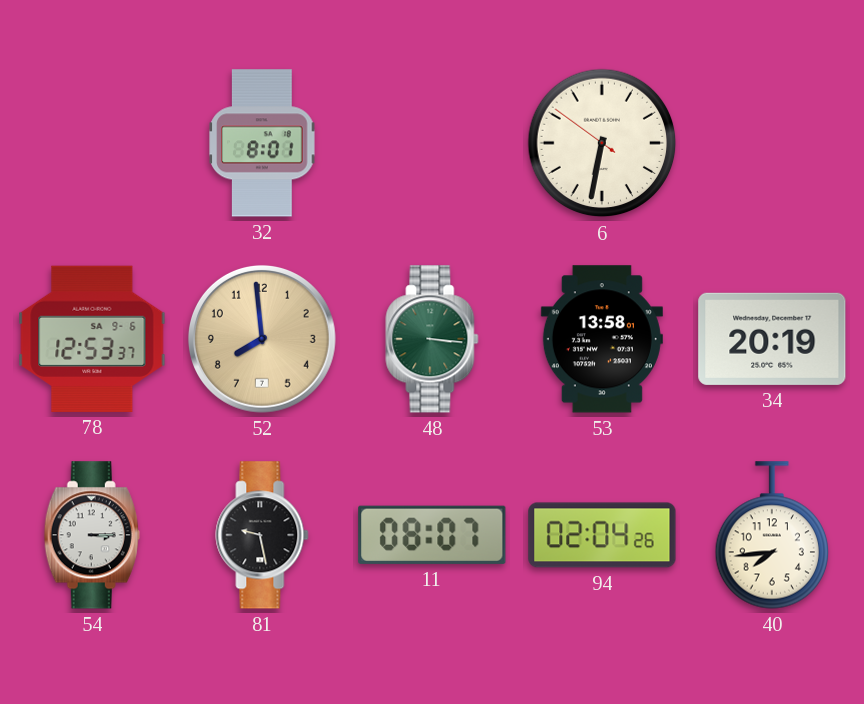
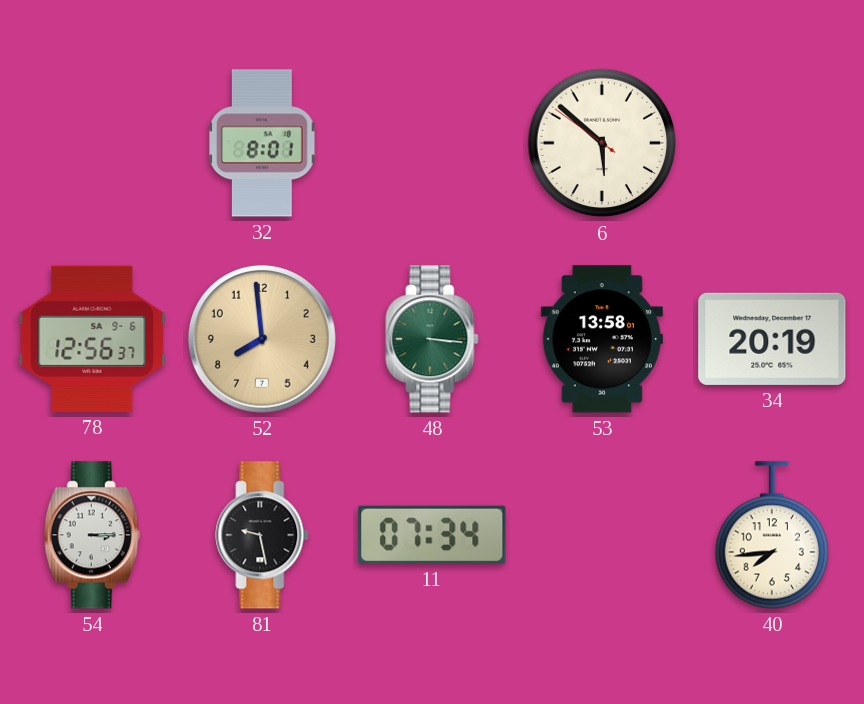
6: 6:31 -> 5:51 (602, 143)
78: 12:53 -> 12:56 (92, 339)
11: 08:07 -> 07:34 (432, 535)
94: 02:04 -> none (602, 535)
